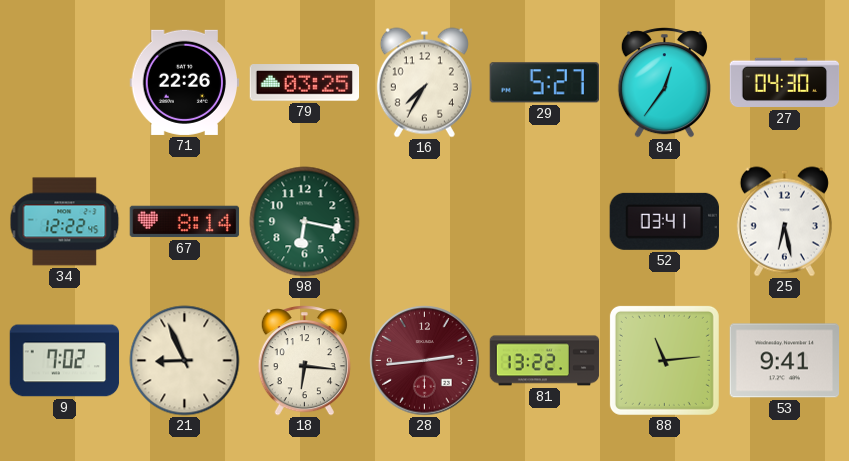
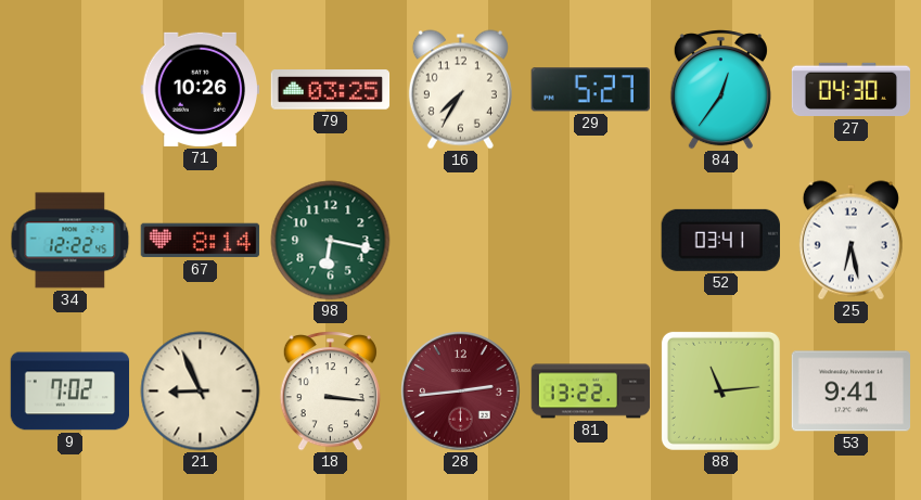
71: 22:26 -> 10:26 (201, 89)
18: 6:16 -> 3:16 (330, 392)
